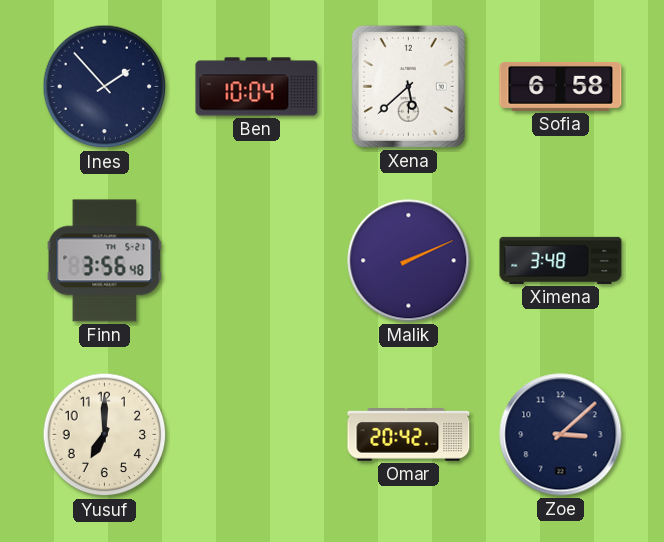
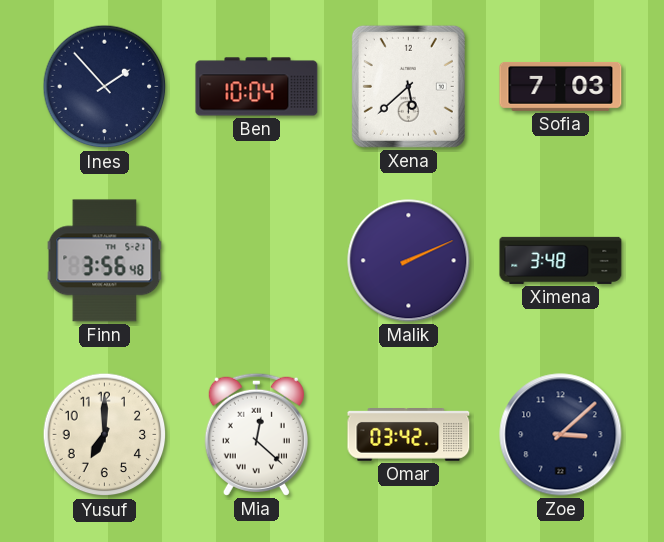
Sofia: 6:58 -> 7:03 (561, 86)
Mia: none -> 12:22 (256, 434)
Omar: 20:42 -> 03:42 (409, 435)
